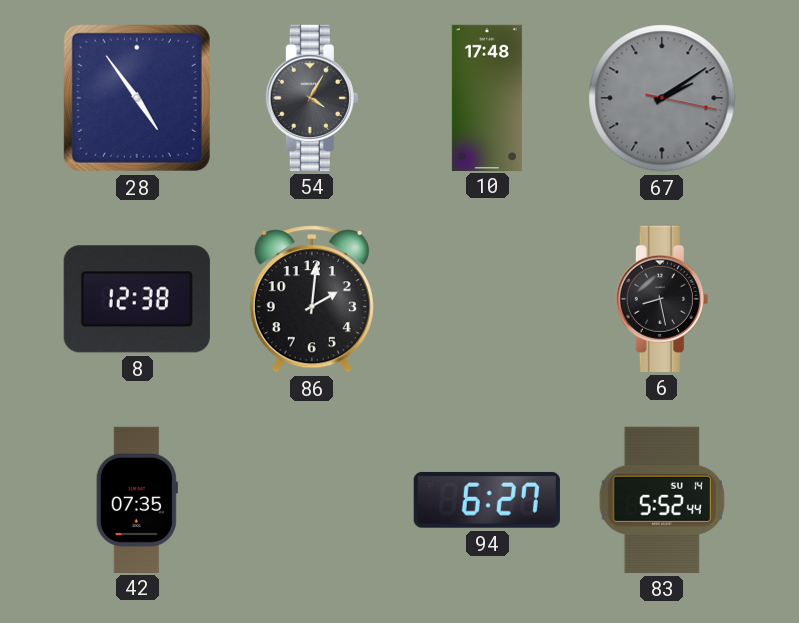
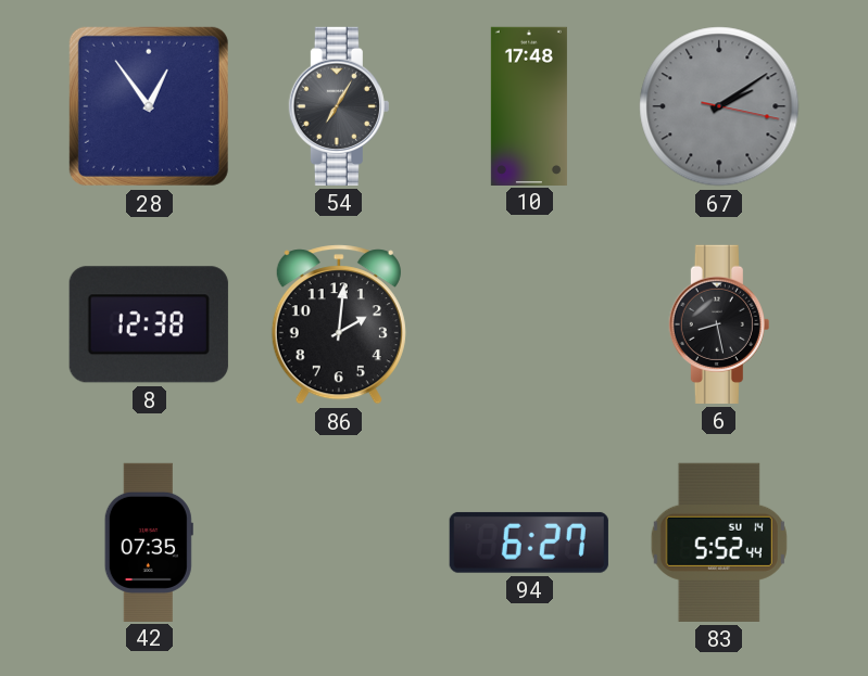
28: 4:54 -> 12:54 (149, 106)
54: 4:05 -> 7:05 (339, 106)
